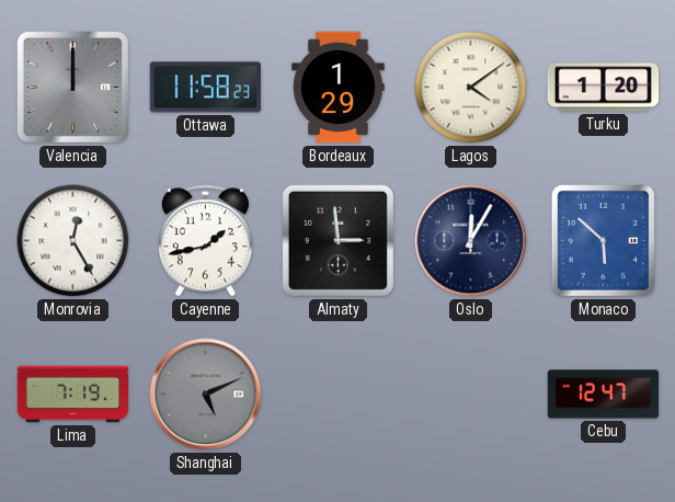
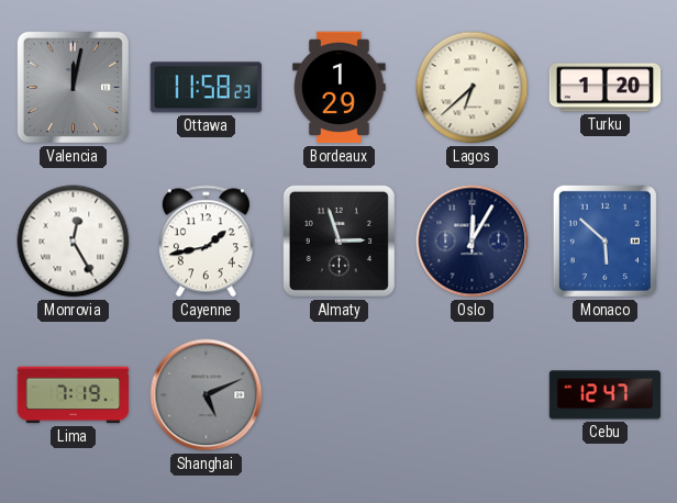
Valencia: 12:00 -> 12:02 (73, 87)
Lagos: 4:09 -> 6:38 (473, 88)
Almaty: 2:59 -> 2:57 (338, 241)
